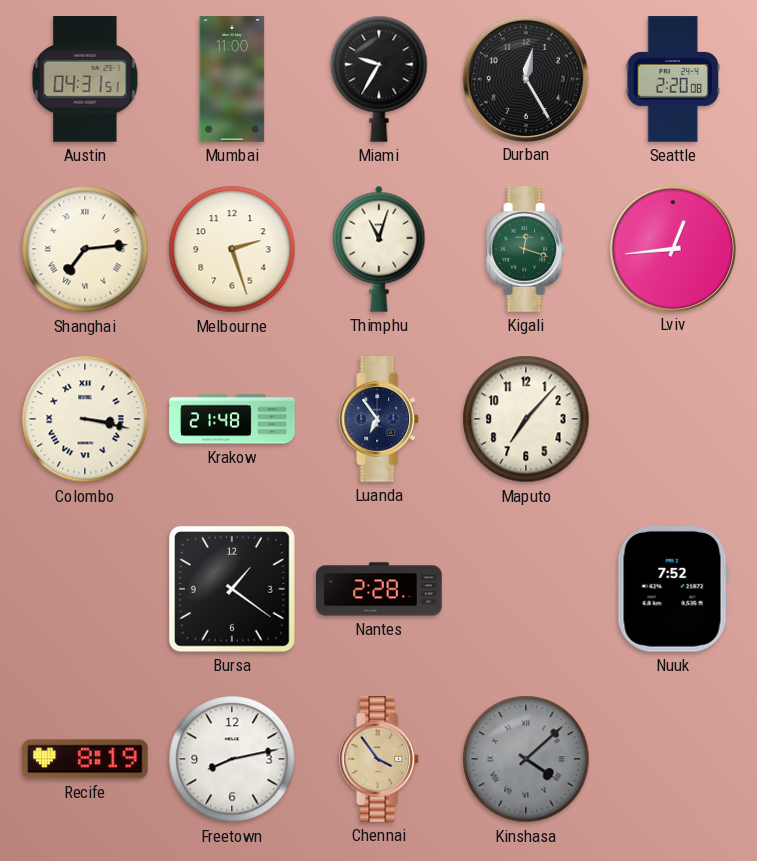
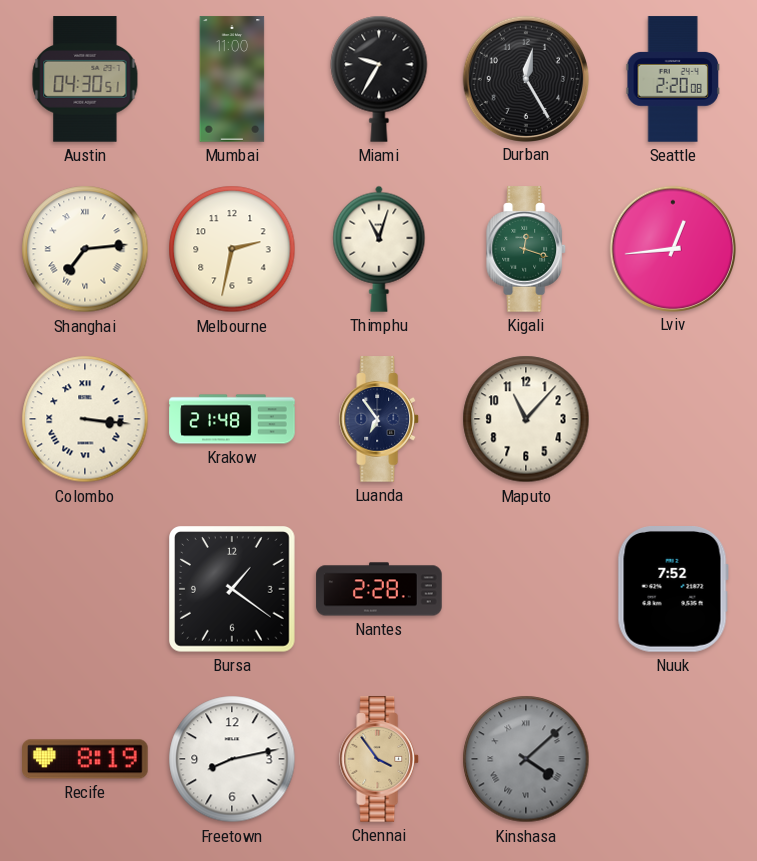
Austin: 04:31 -> 04:30 (85, 79)
Melbourne: 2:27 -> 2:32 (232, 249)
Colombo: 3:17 -> 3:16 (85, 419)
Maputo: 7:07 -> 11:07 (526, 419)
